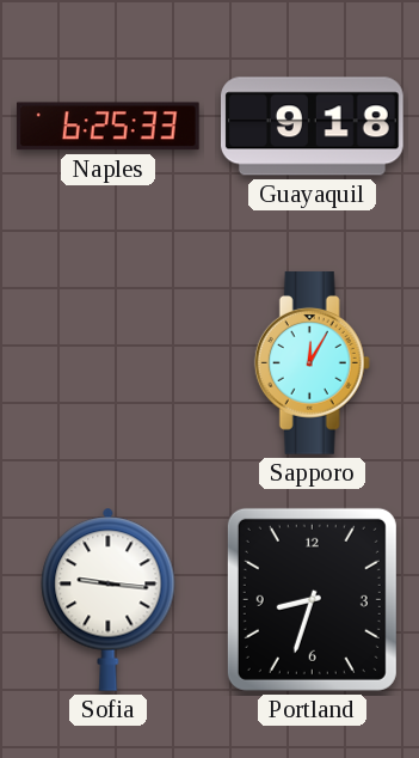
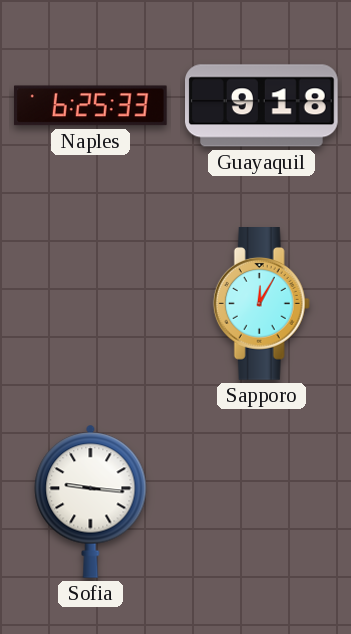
Portland: 8:33 -> none (312, 599)
